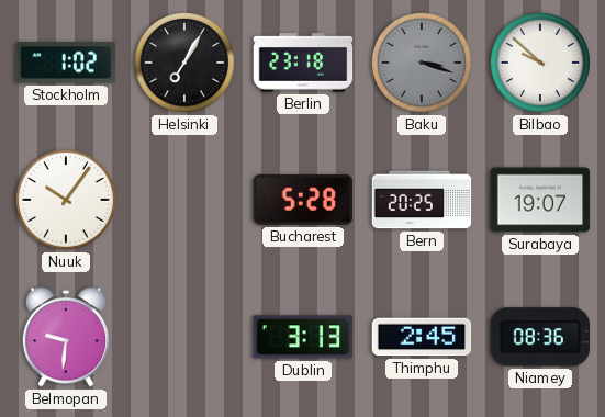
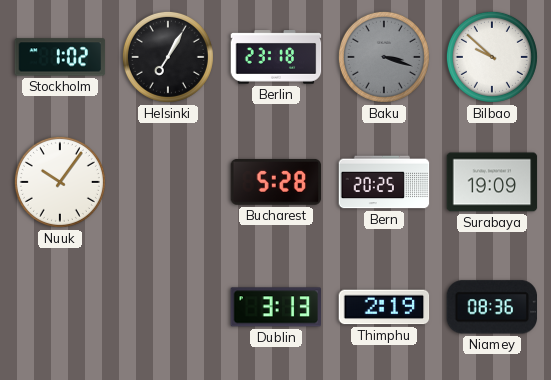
Surabaya: 19:07 -> 19:09 (492, 182)
Belmopan: 9:31 -> none (65, 337)
Thimphu: 2:45 -> 2:19 (384, 307)
